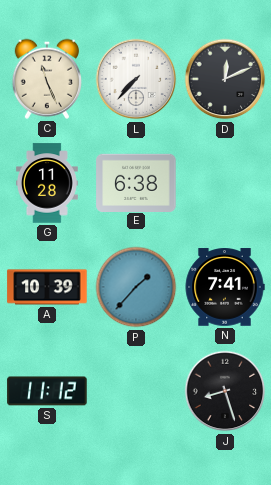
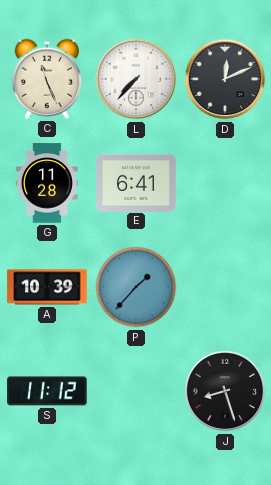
E: 6:38 -> 6:41 (136, 182)
N: 7:41 -> none (225, 287)
